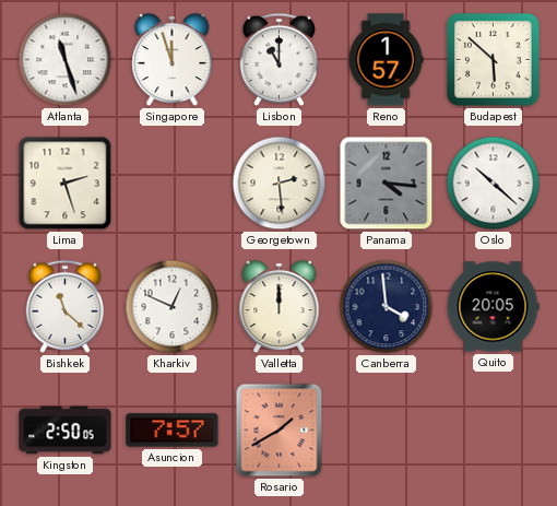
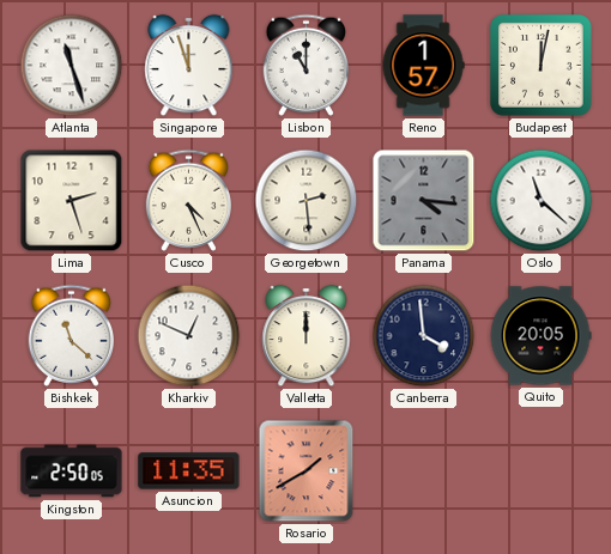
Budapest: 5:52 -> 12:02 (542, 66)
Cusco: none -> 4:26 (189, 200)
Oslo: 10:22 -> 11:22 (542, 201)
Asuncion: 7:57 -> 11:35 (189, 471)
